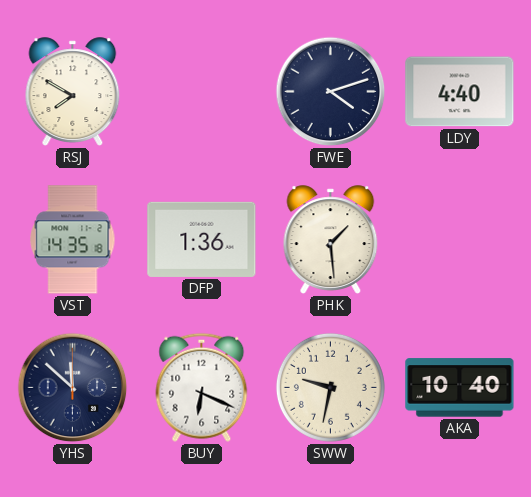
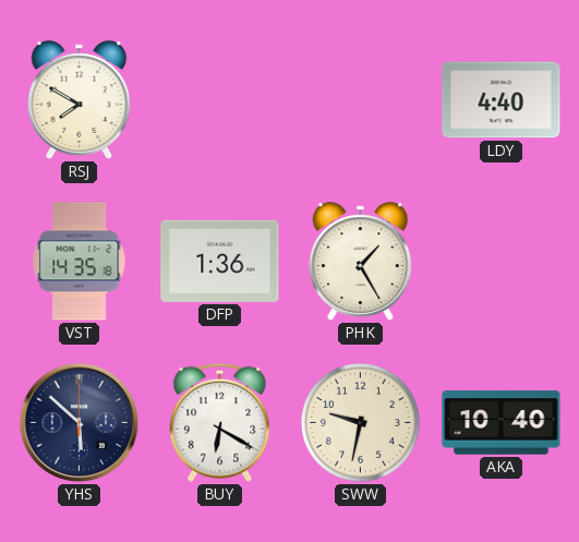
FWE: 4:12 -> none (331, 92)
PHK: 1:29 -> 1:25 (361, 262)
YHS: 11:52 -> 5:52 (80, 423)
BUY: 6:19 -> 6:20 (220, 422)
